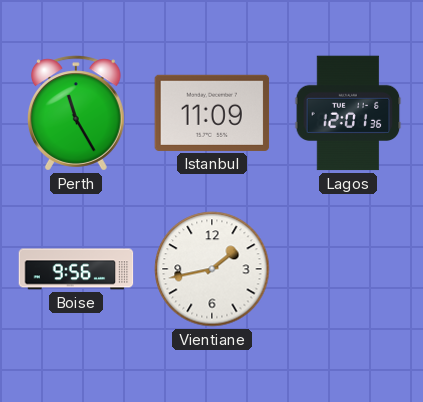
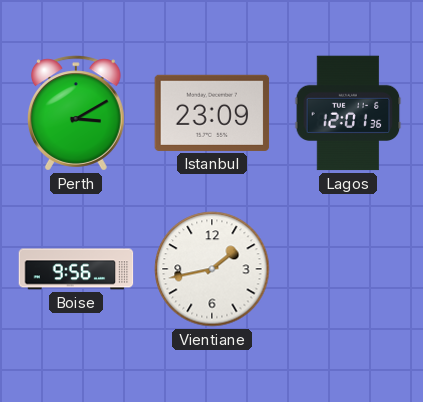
Perth: 11:25 -> 3:10 (76, 113)
Istanbul: 11:09 -> 23:09 (212, 113)
